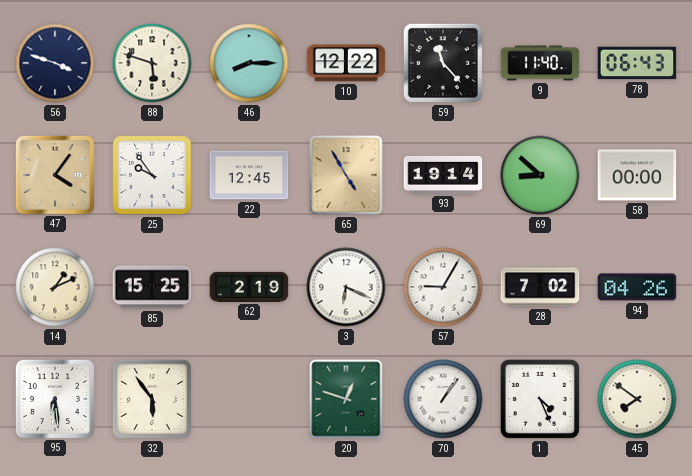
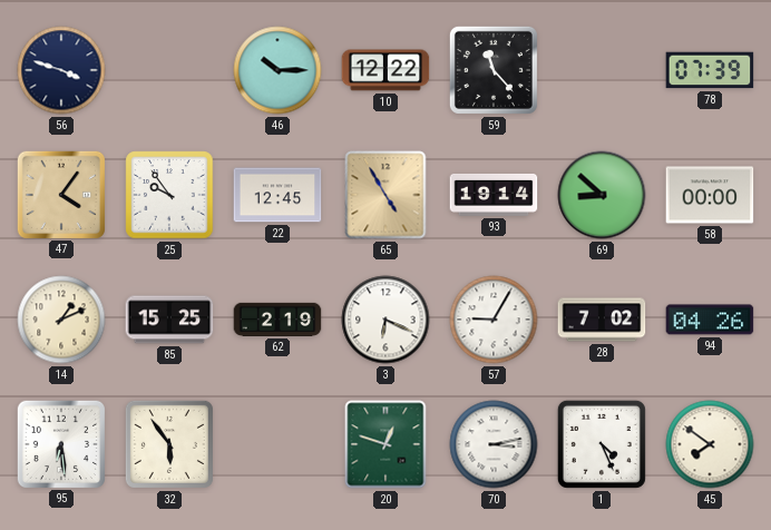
88: 5:48 -> none (152, 63)
46: 8:15 -> 10:15 (277, 70)
9: 11:40 -> none (540, 63)
78: 06:43 -> 07:39 (710, 70)
70: 1:06 -> 3:13 (494, 444)
